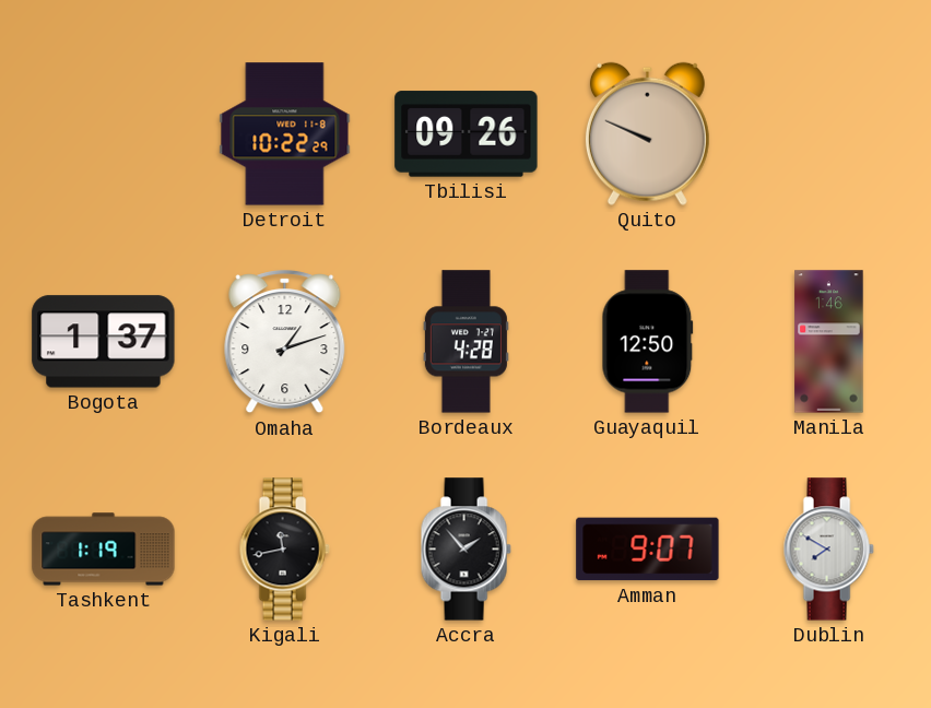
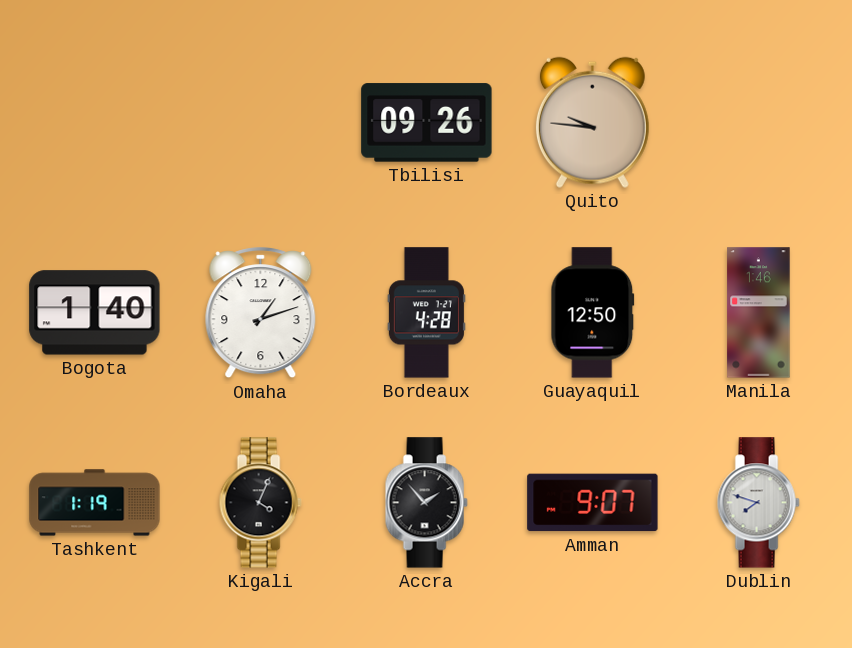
Detroit: 10:22 -> none (285, 134)
Quito: 9:49 -> 9:46 (592, 122)
Bogota: 1:37 -> 1:40 (95, 313)
Kigali: 11:43 -> 4:04 (260, 503)
Dublin: 7:50 -> 7:48 (758, 503)
